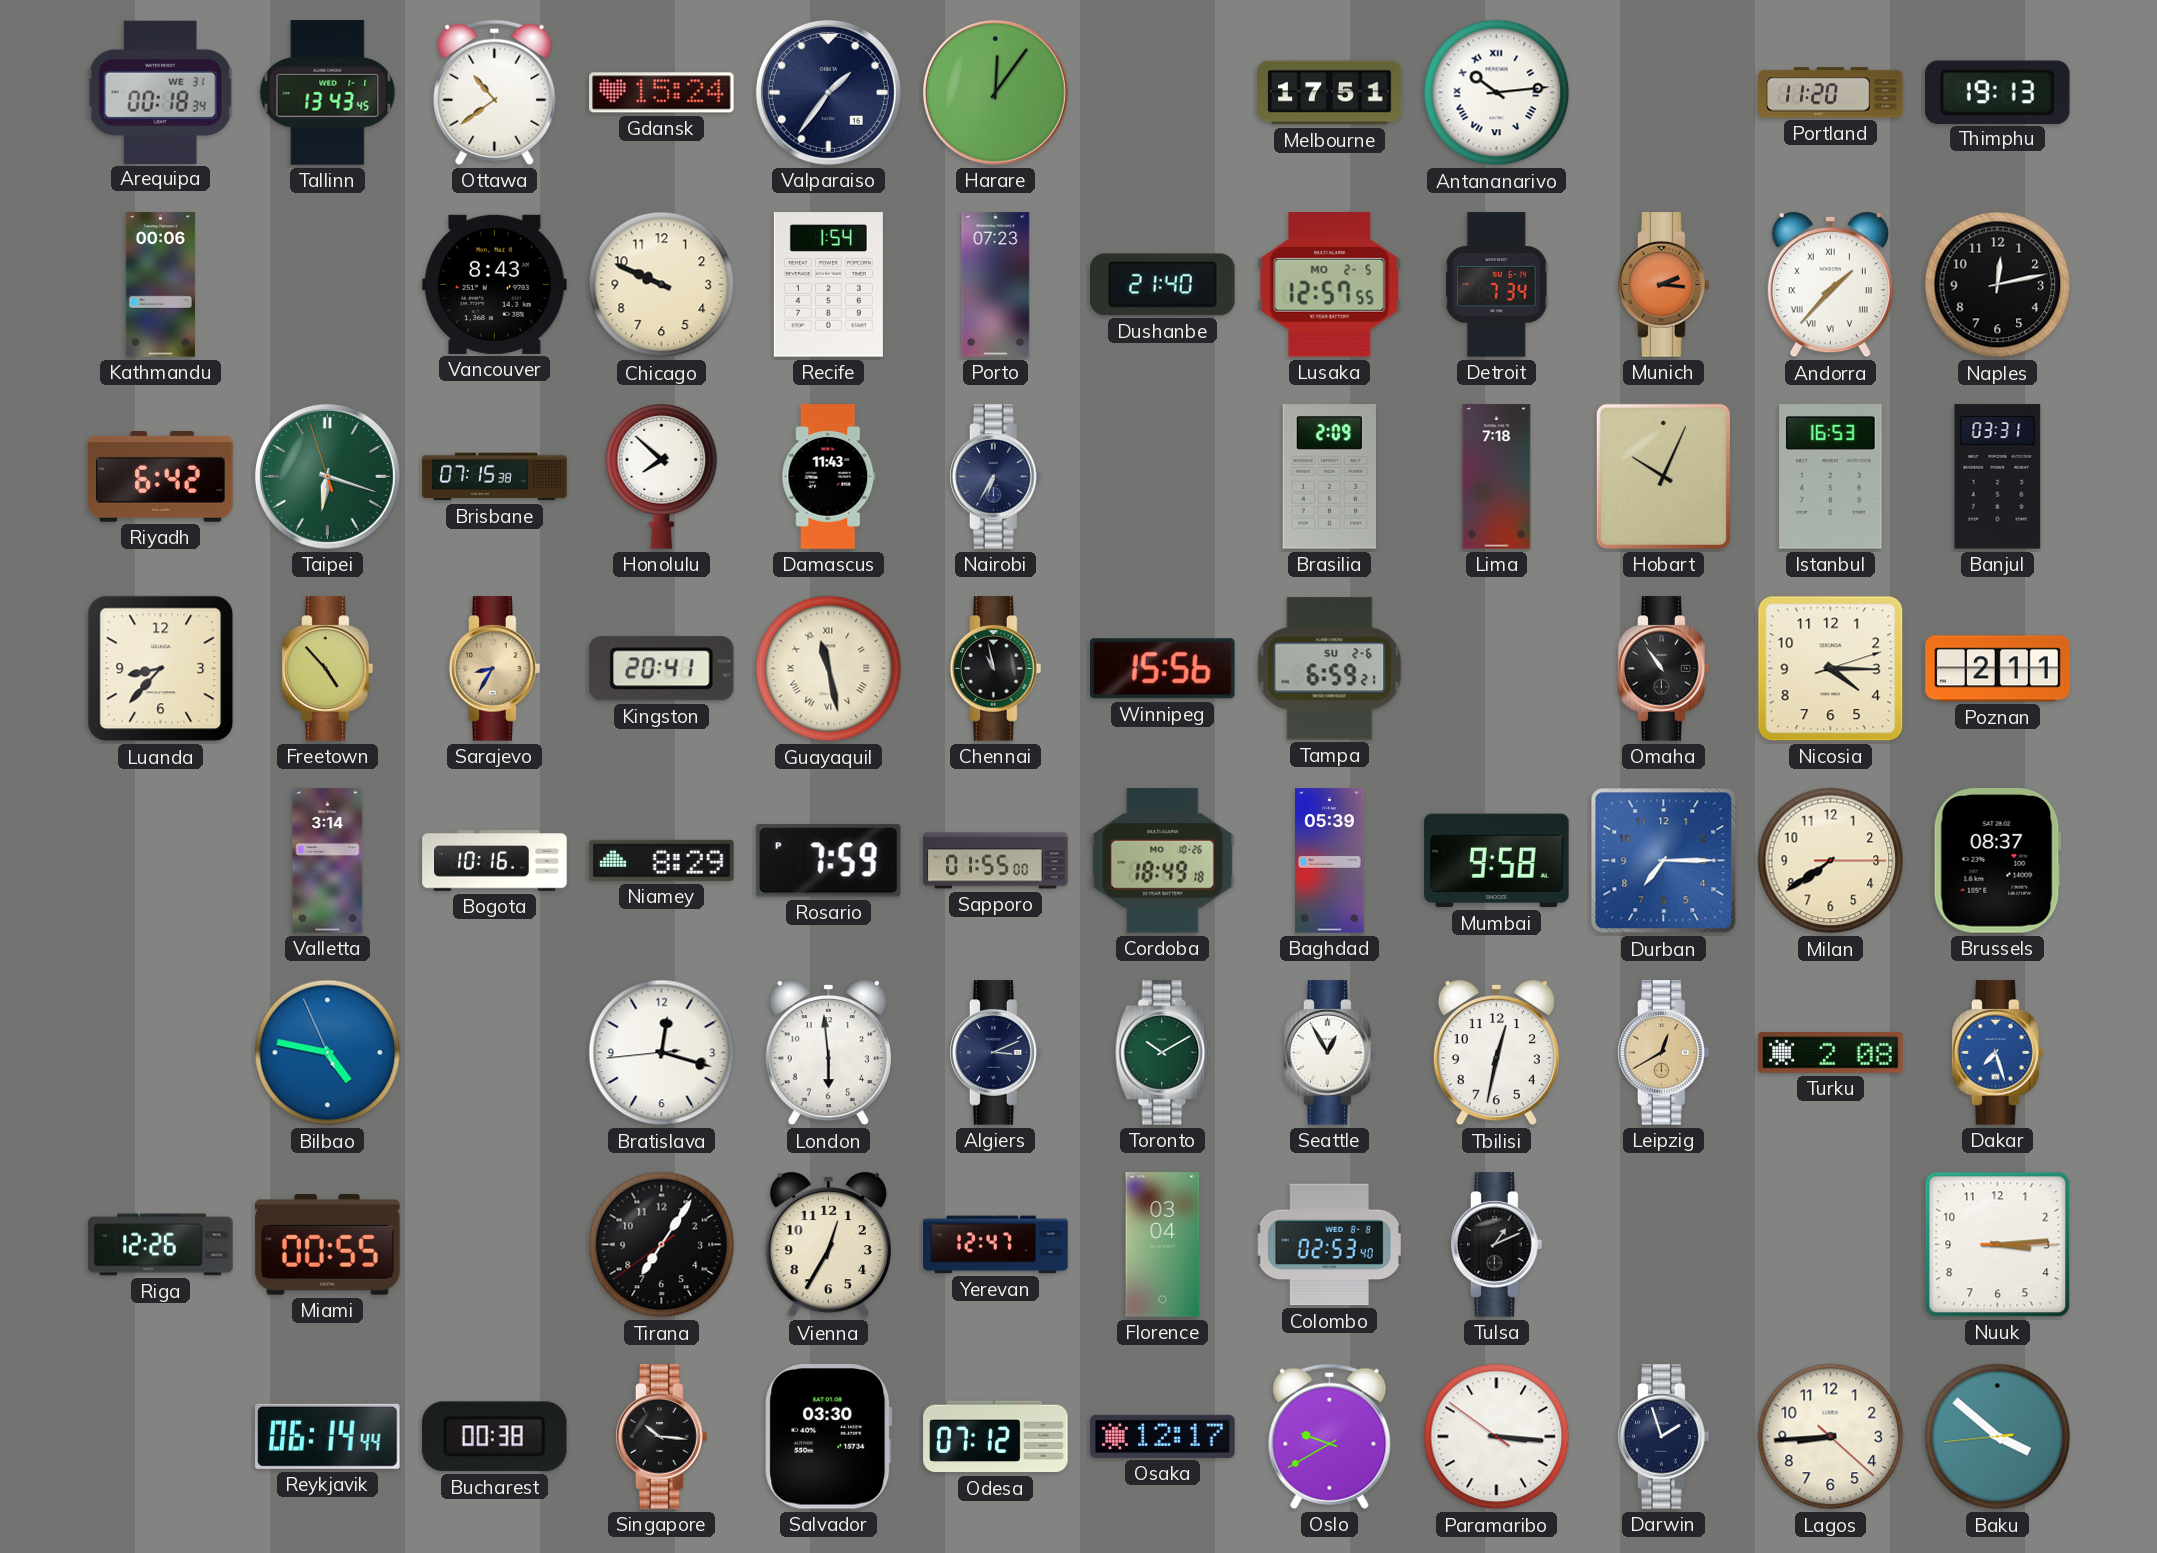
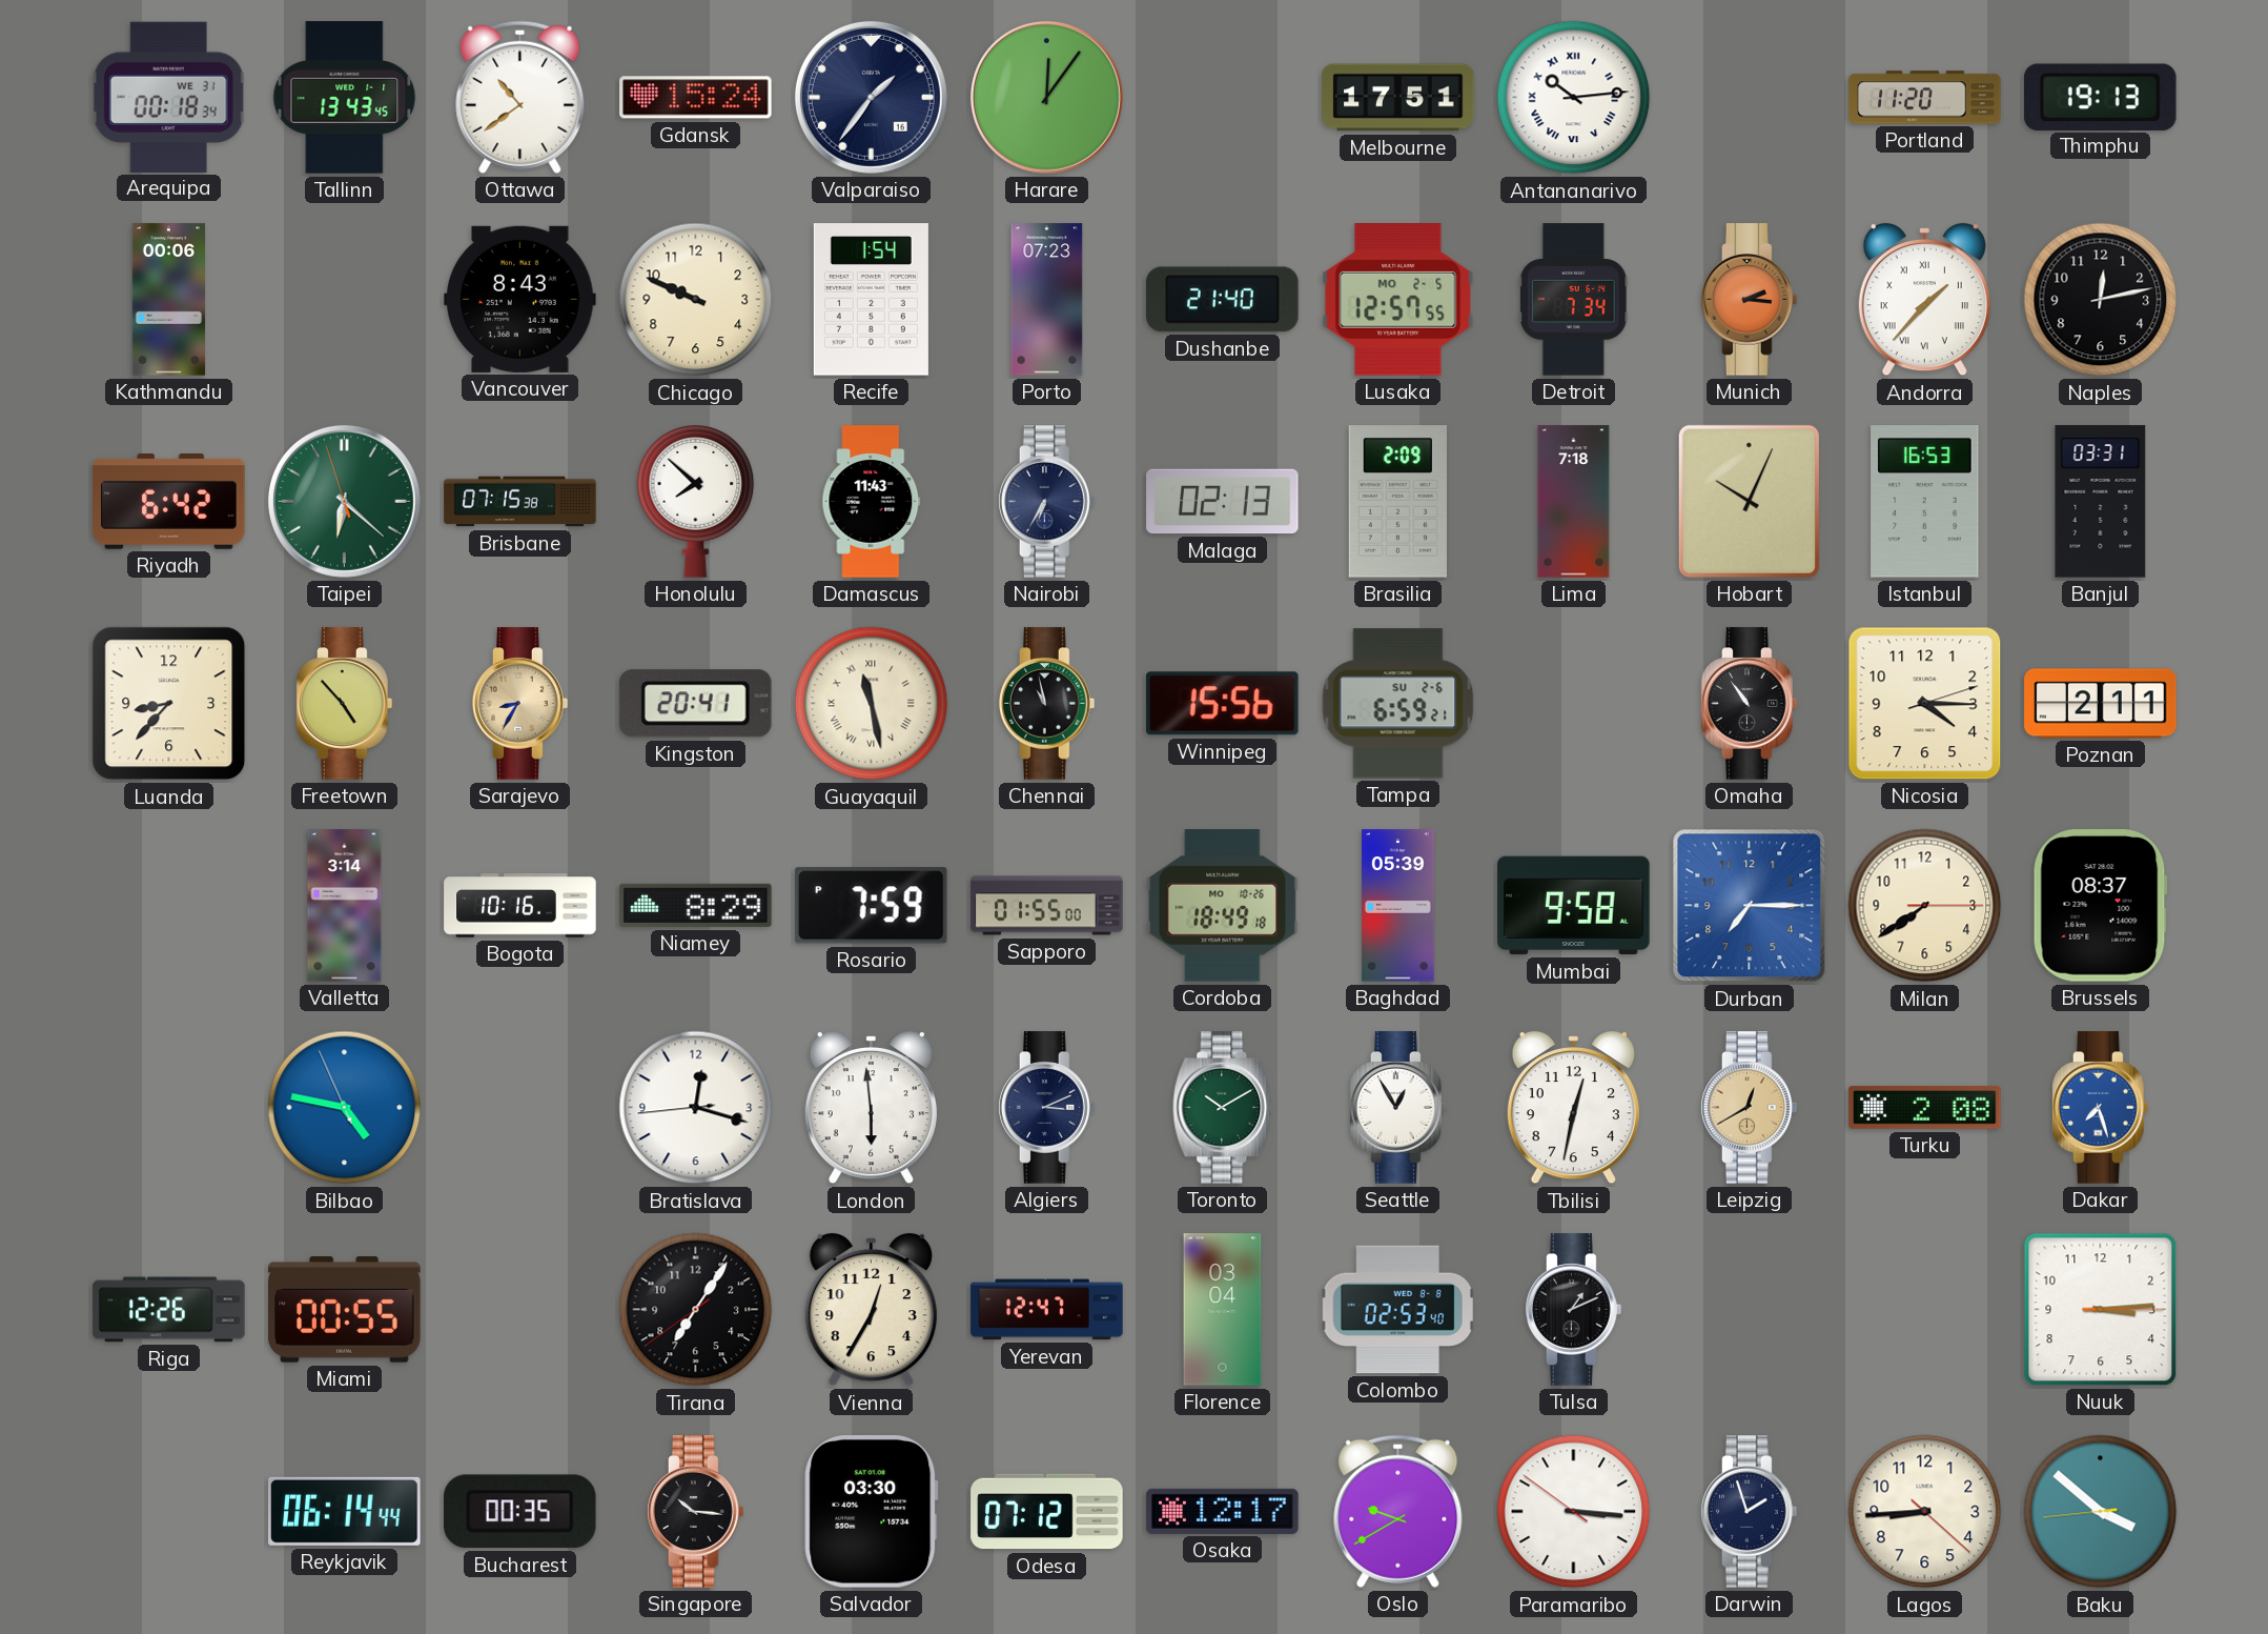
Taipei: 6:17 -> 6:21 (344, 501)
Malaga: none -> 02:13 (1223, 502)
Bucharest: 00:38 -> 00:35 (519, 1512)
